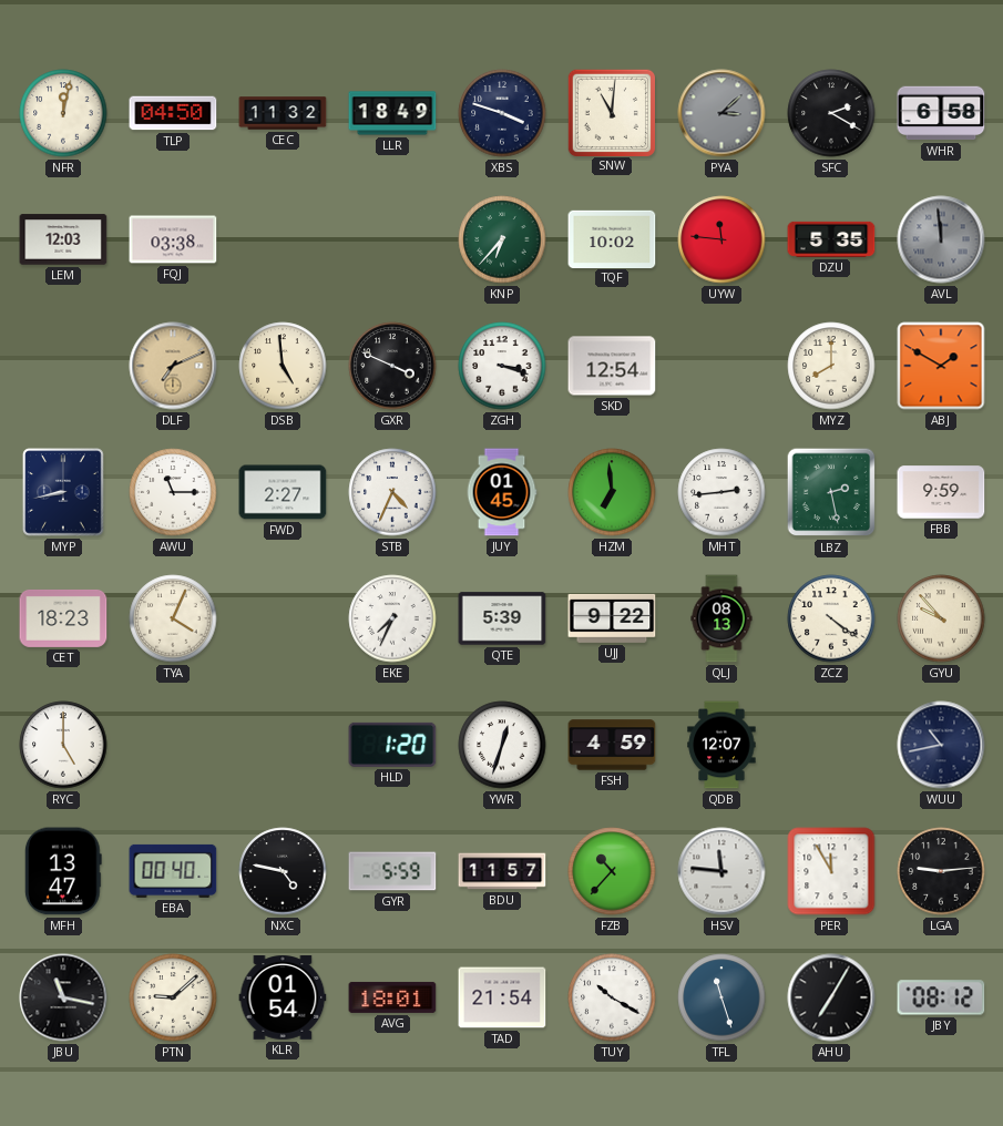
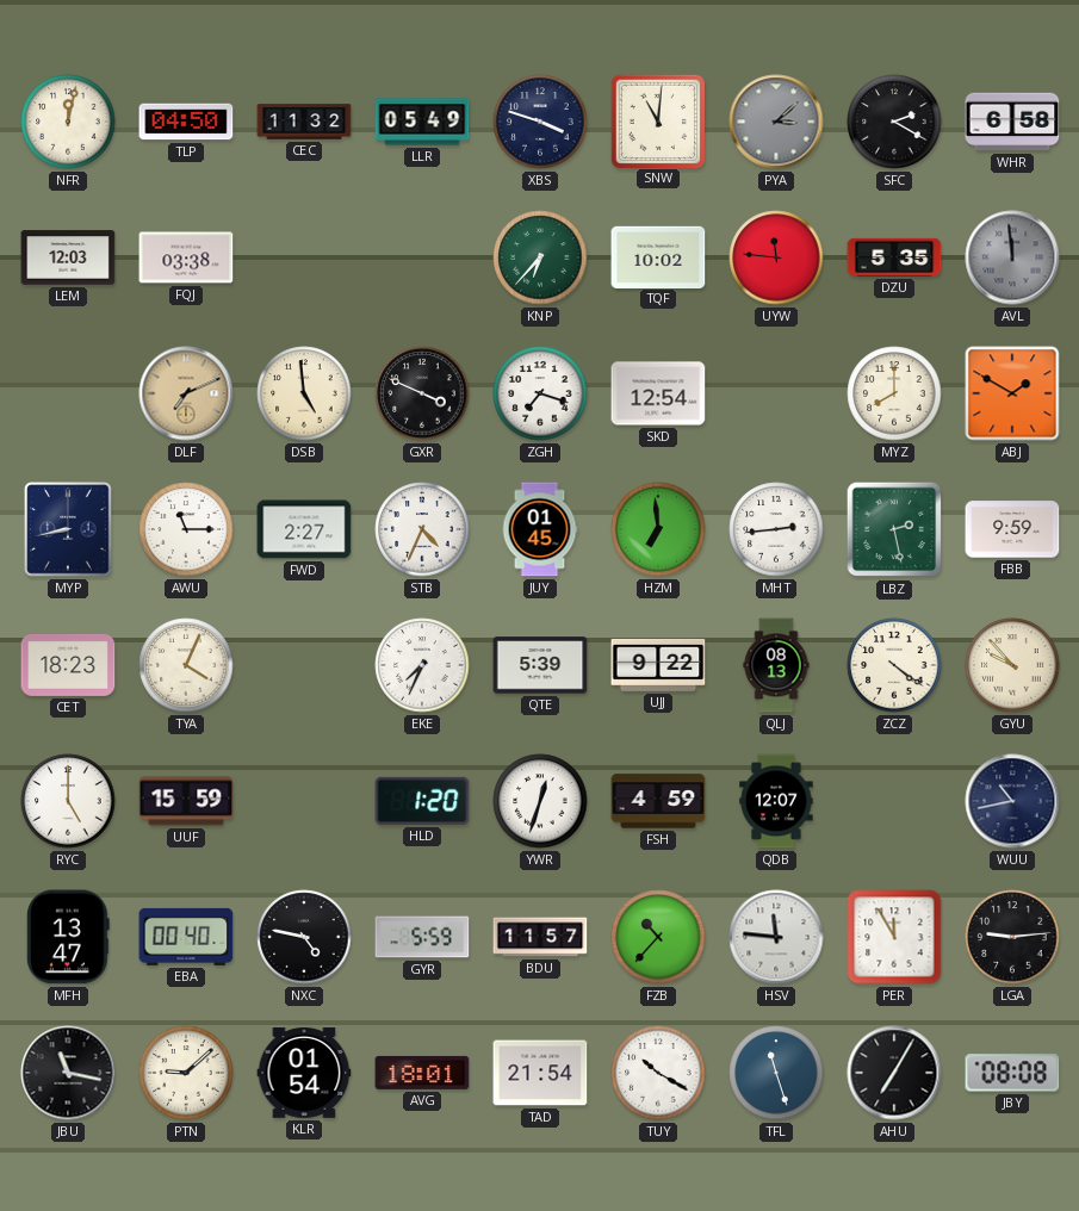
LLR: 18:49 -> 05:49 (422, 122)
ZGH: 3:18 -> 7:18 (540, 393)
UUF: none -> 15:59 (186, 801)
JBY: 08:12 -> 08:08 (1012, 1073)
